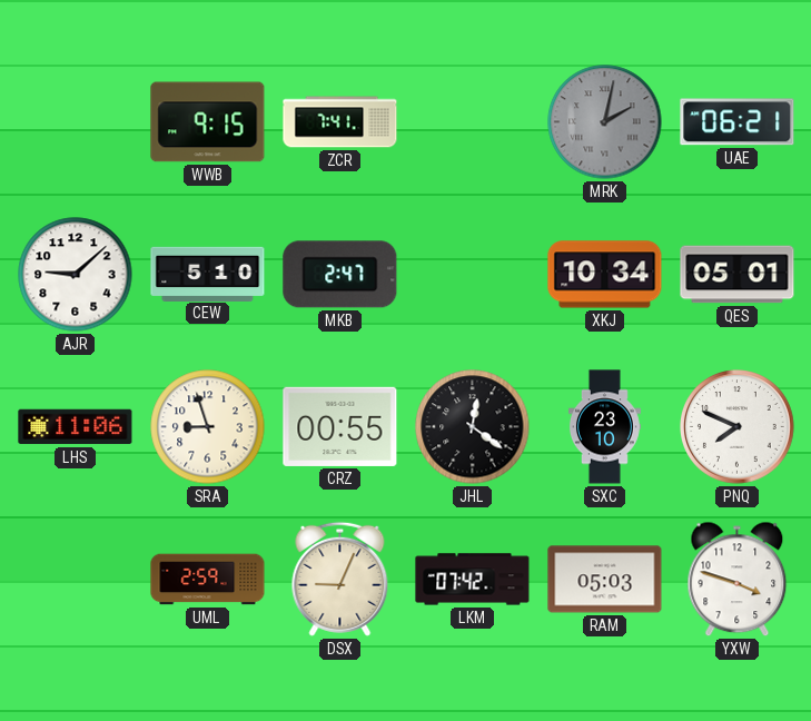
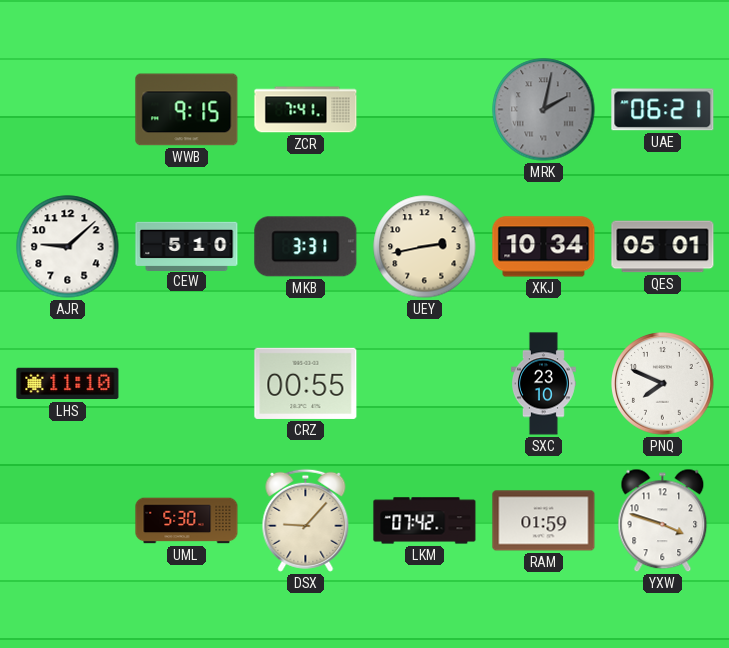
MKB: 2:47 -> 3:31 (306, 247)
UEY: none -> 2:43 (425, 247)
LHS: 11:06 -> 11:10 (68, 384)
SRA: 8:57 -> none (208, 427)
JHL: 12:21 -> none (473, 427)
UML: 2:59 -> 5:30 (187, 521)
DSX: 9:04 -> 9:07 (306, 520)
RAM: 05:03 -> 01:59 (544, 521)
